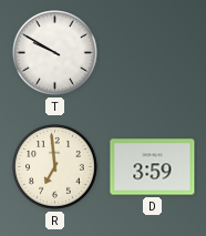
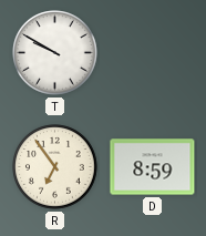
R: 6:59 -> 6:54 (55, 167)
D: 3:59 -> 8:59 (153, 167)
